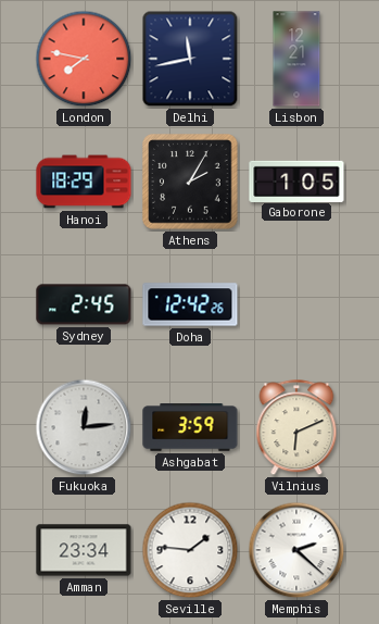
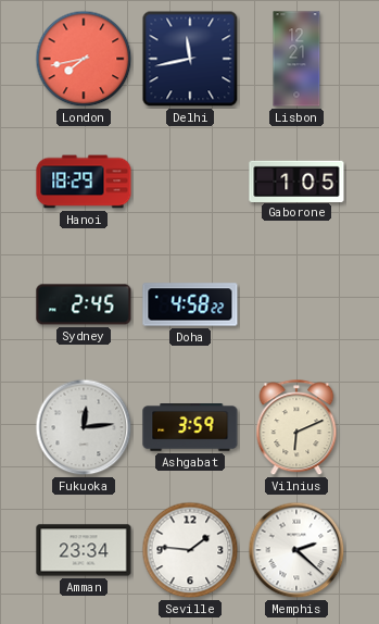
London: 7:47 -> 7:43 (84, 59)
Athens: 2:05 -> none (190, 182)
Doha: 12:42 -> 4:58 (190, 304)
